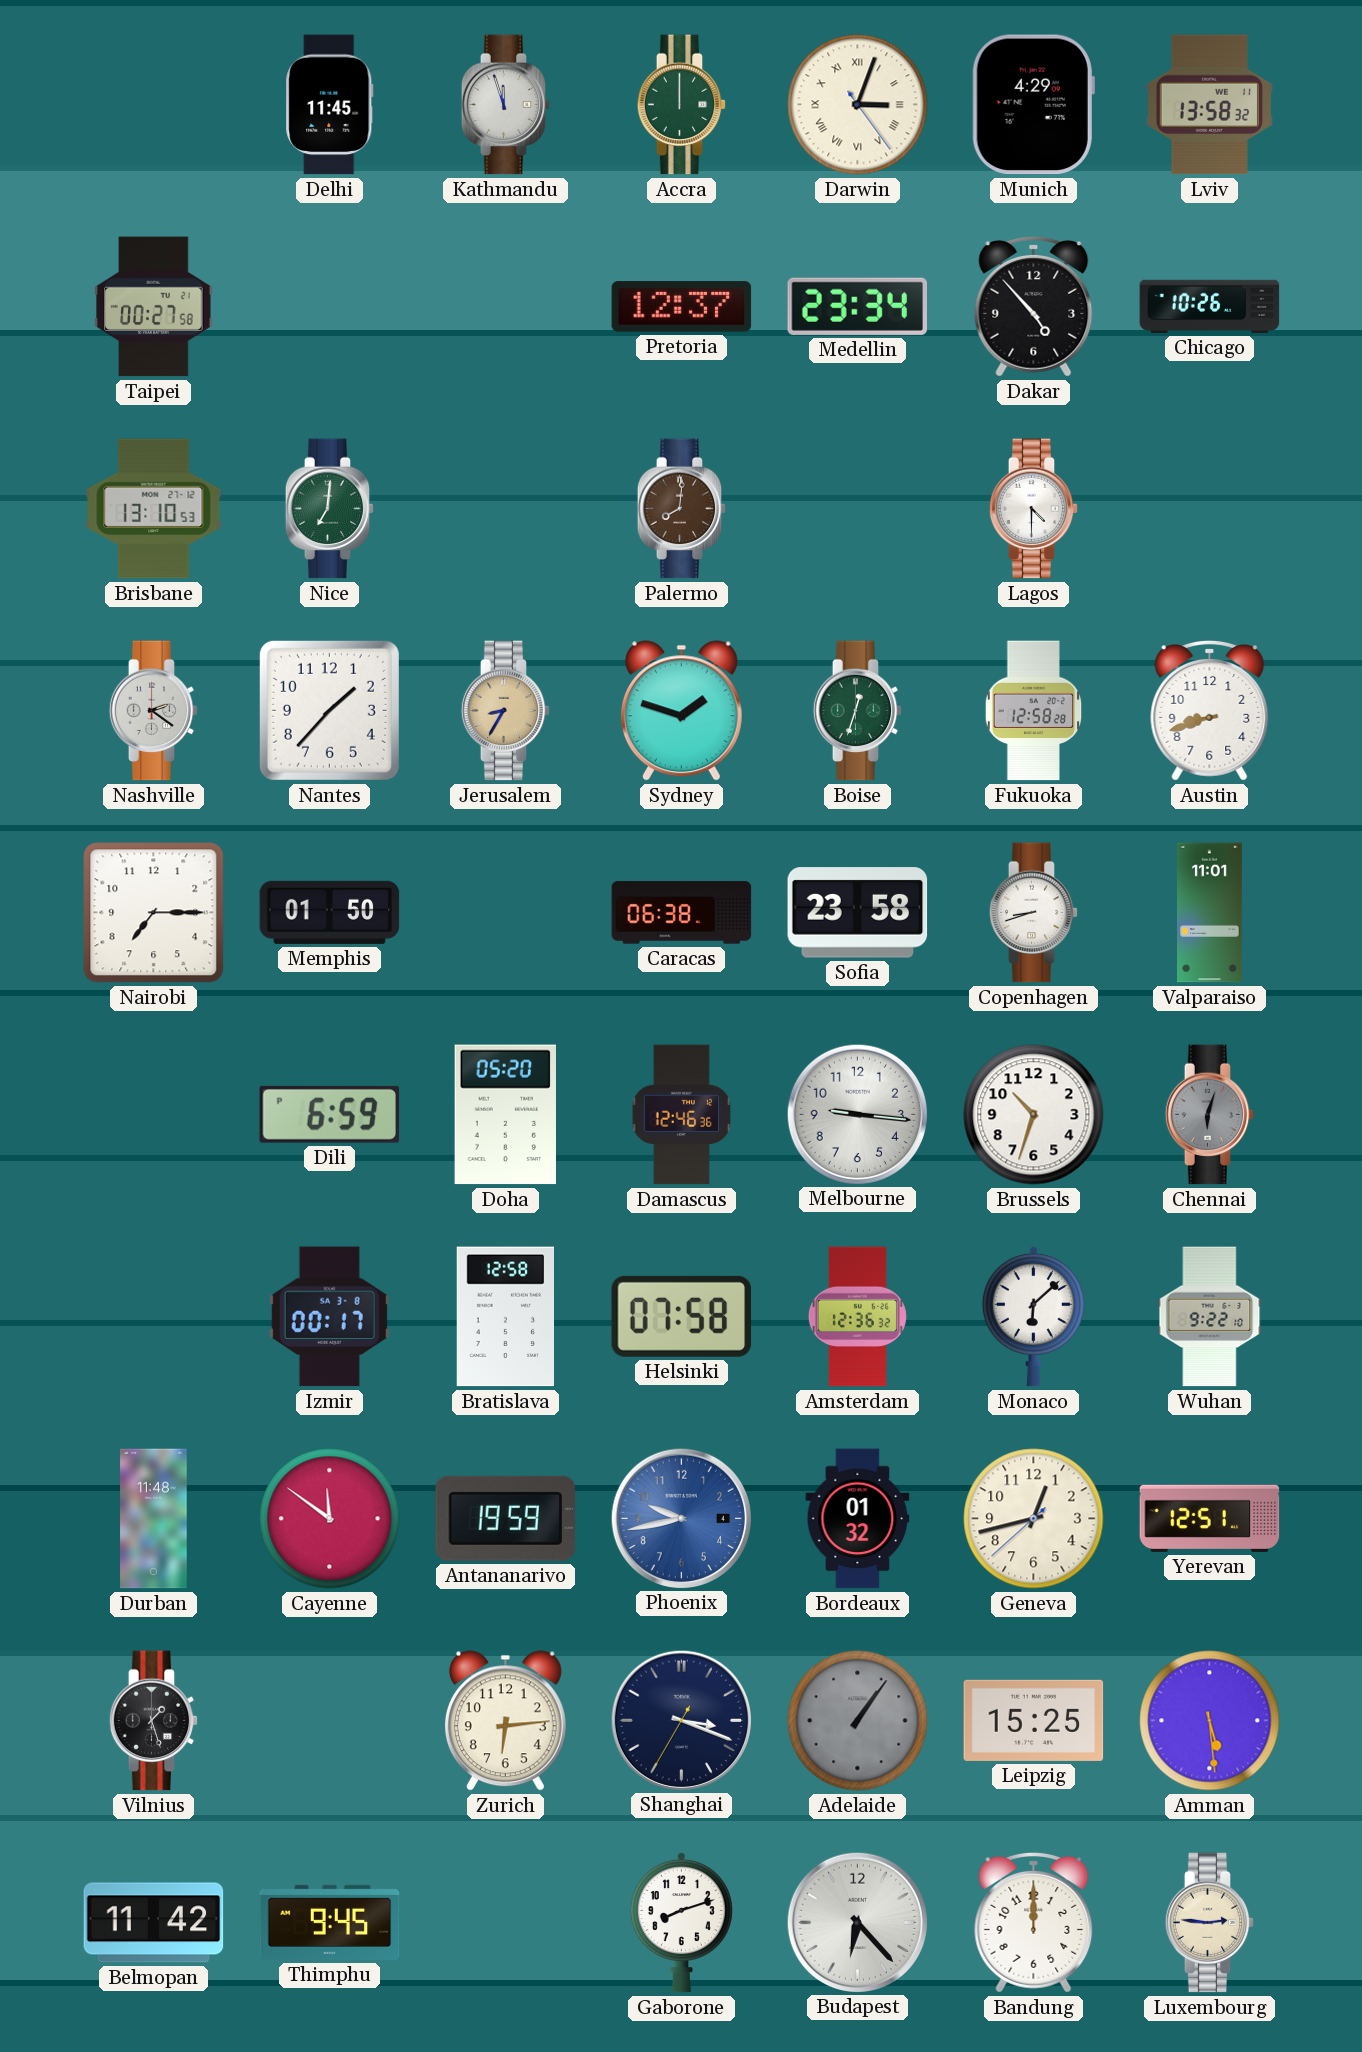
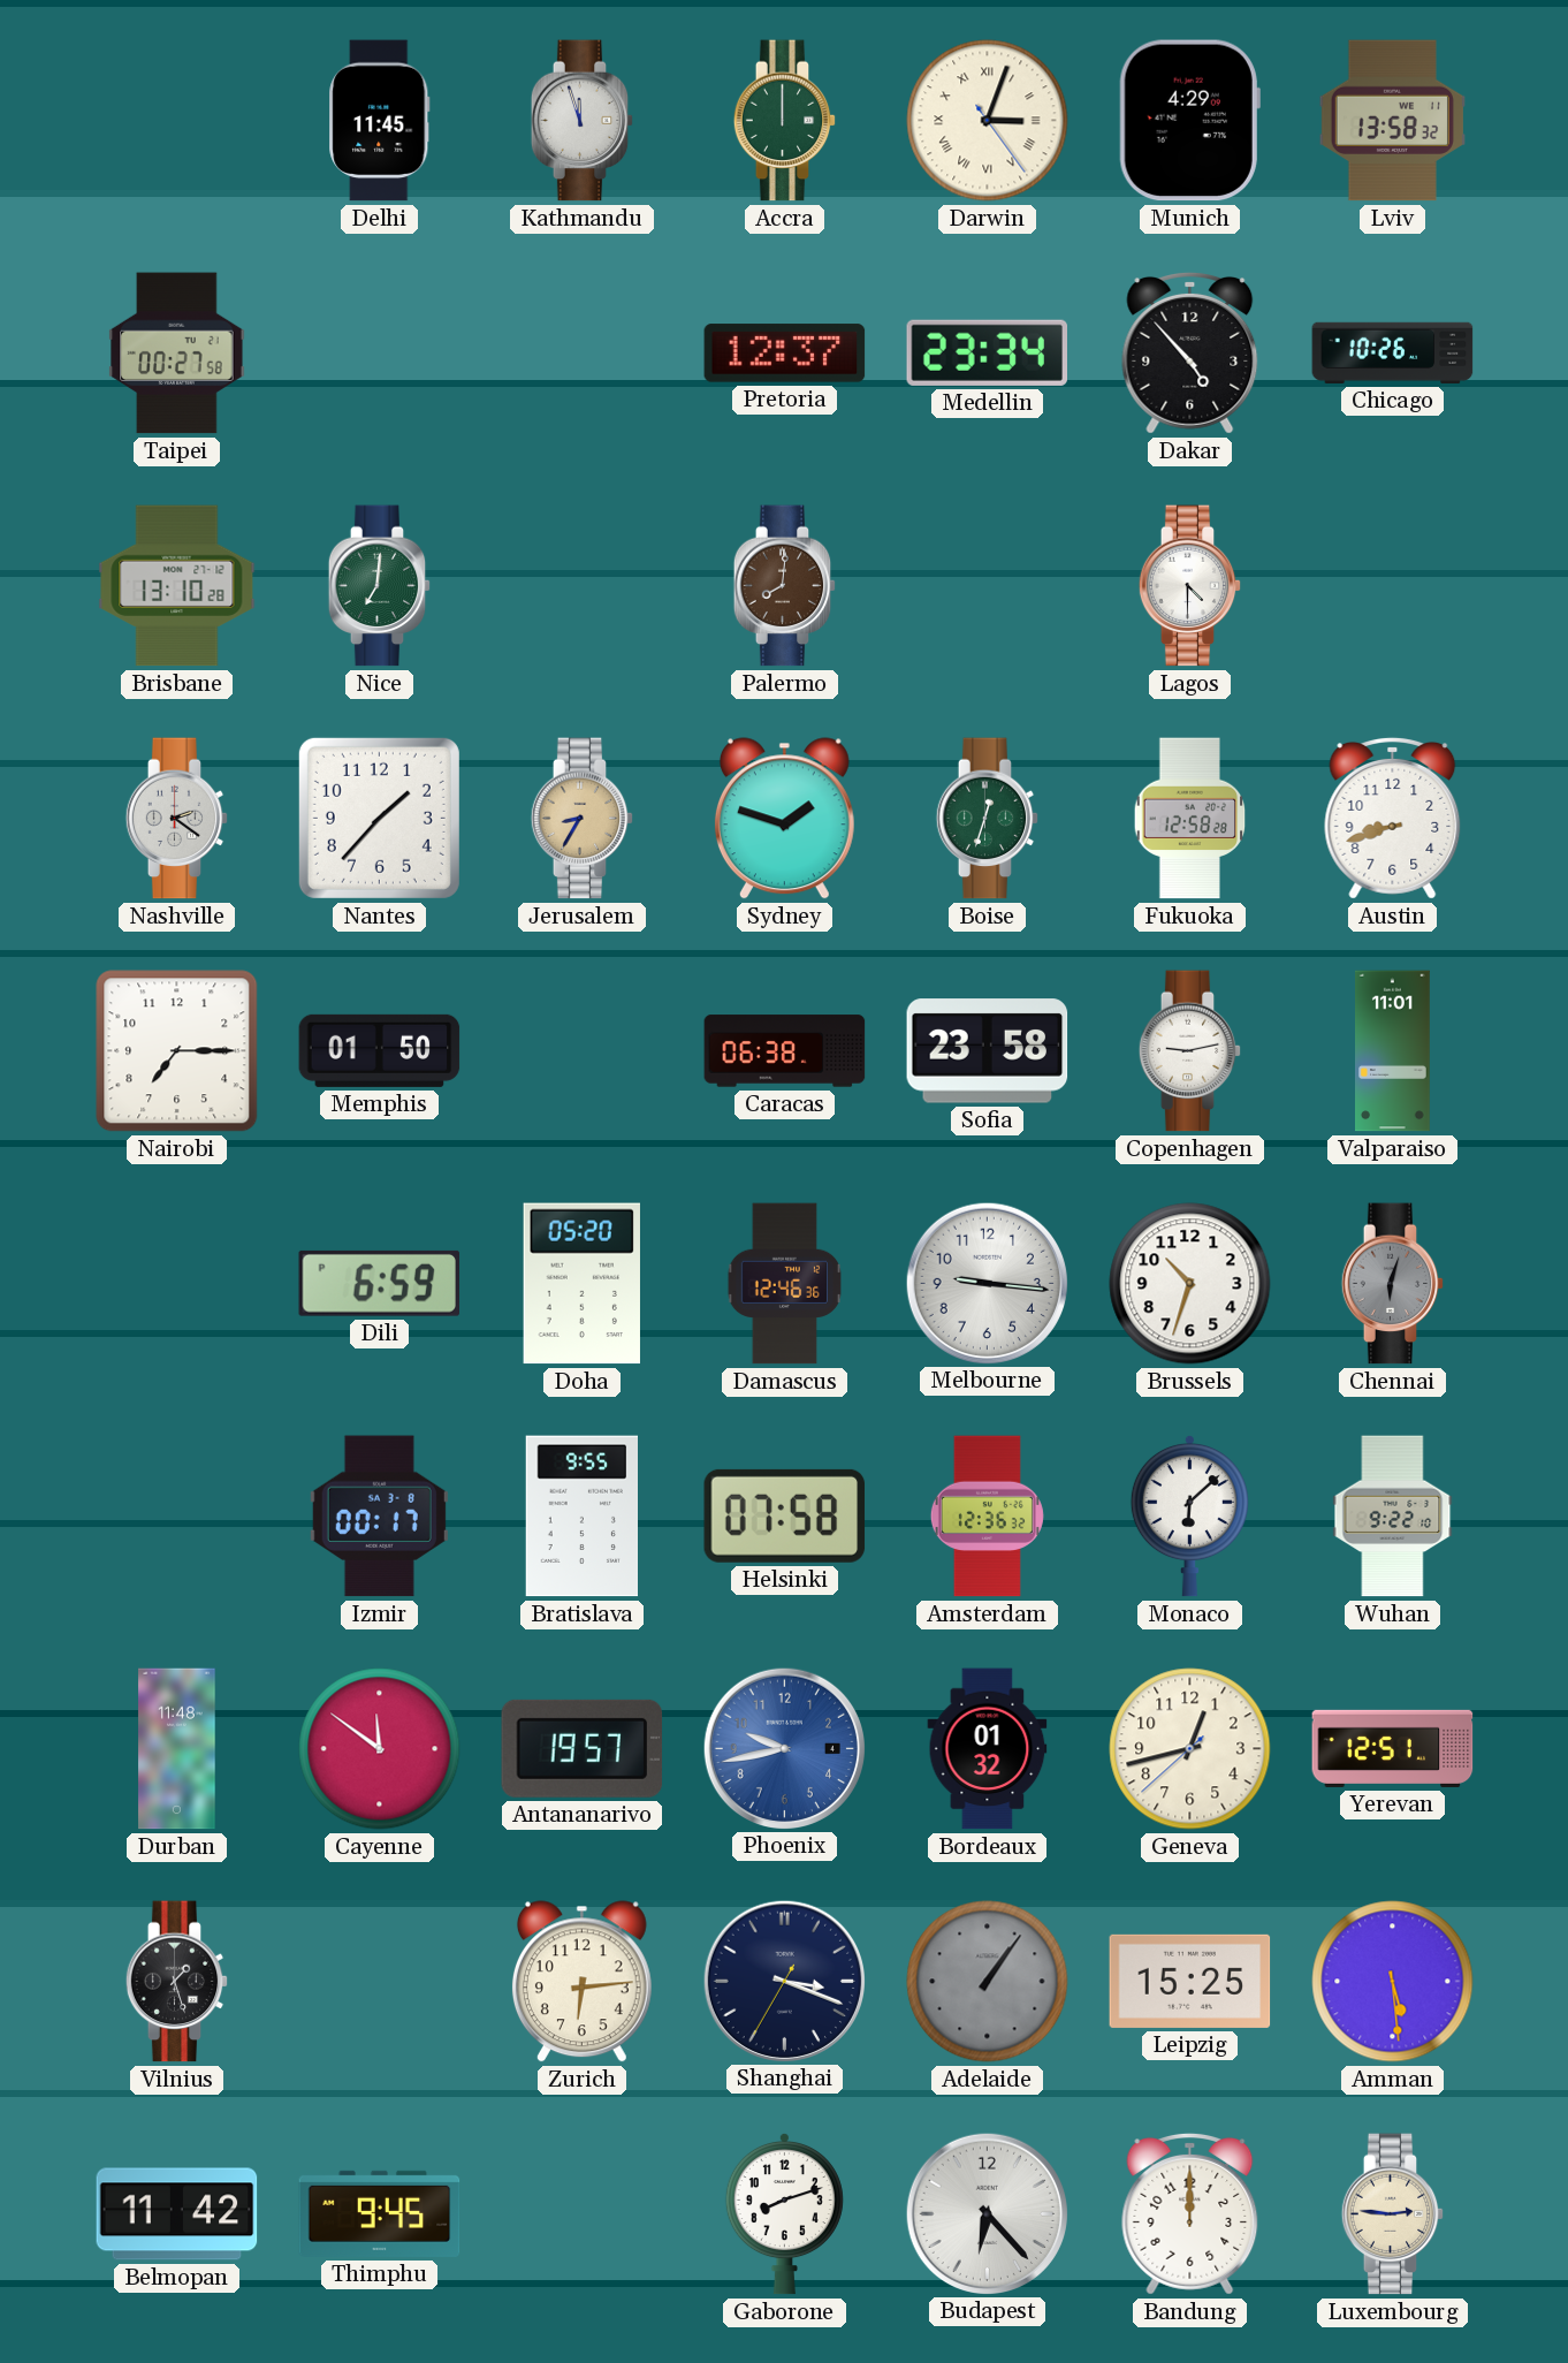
Brisbane: 13:10:53 -> 13:10:28 (177, 586)
Copenhagen: 8:42 -> 9:13 (1190, 1051)
Bratislava: 12:58 -> 9:55 (581, 1517)
Antananarivo: 19:59 -> 19:57 (583, 1748)
